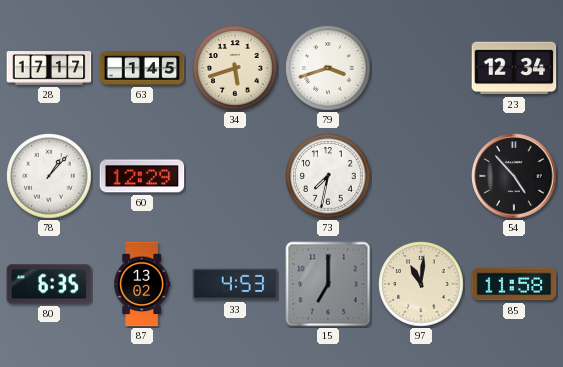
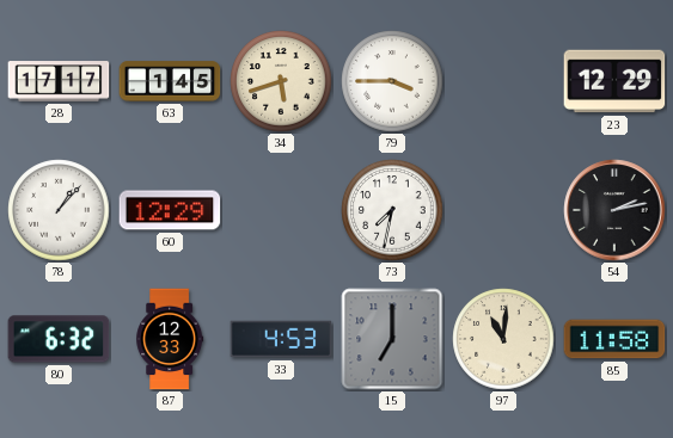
79: 3:42 -> 3:45 (392, 81)
23: 12:34 -> 12:29 (614, 81)
54: 4:53 -> 2:13 (614, 210)
80: 6:35 -> 6:32 (59, 339)
87: 13:02 -> 12:33 (170, 339)
